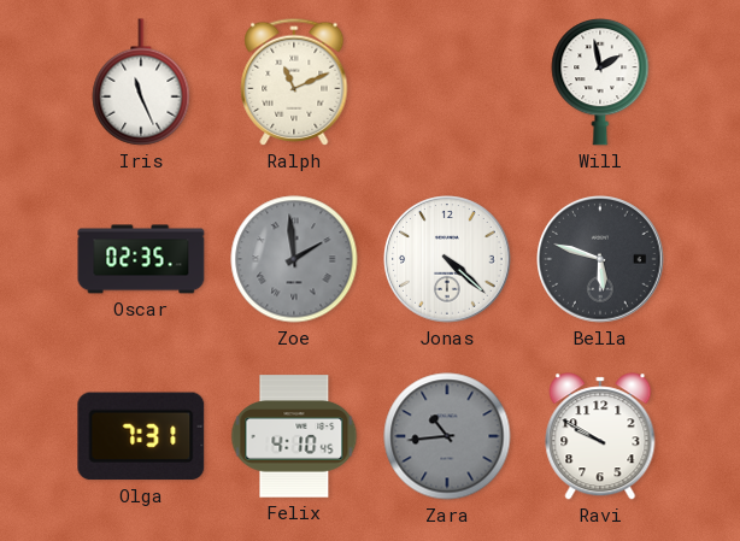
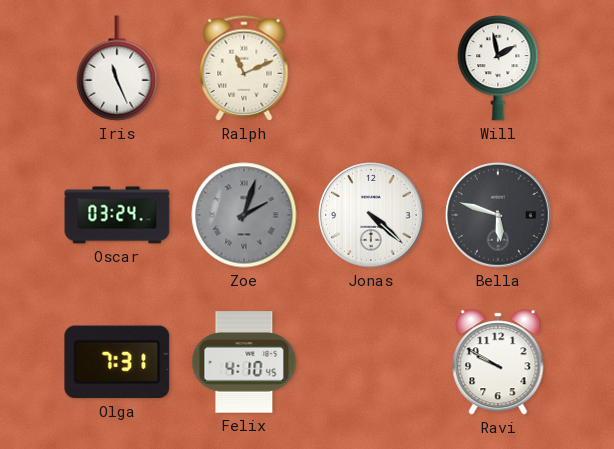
Oscar: 02:35 -> 03:24 (117, 215)
Zoe: 1:59 -> 2:03 (244, 215)
Zara: 10:44 -> none (447, 436)
